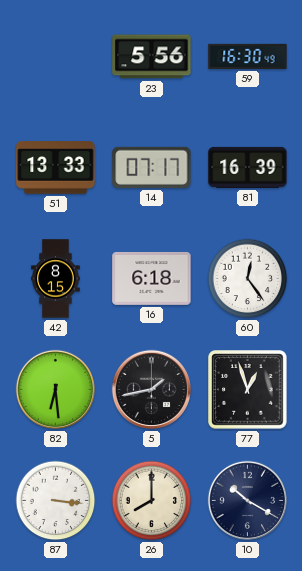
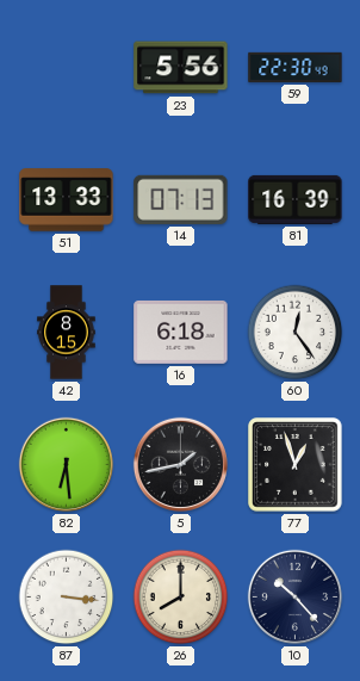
59: 16:30 -> 22:30 (296, 67)
14: 07:17 -> 07:13 (181, 199)
10: 10:20 -> 10:23 (294, 596)
